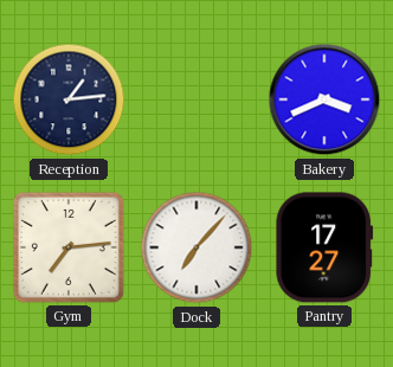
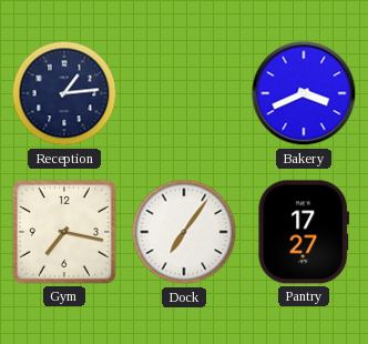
Gym: 7:14 -> 7:17 (64, 232)
Dock: 7:07 -> 7:06 (184, 232)
